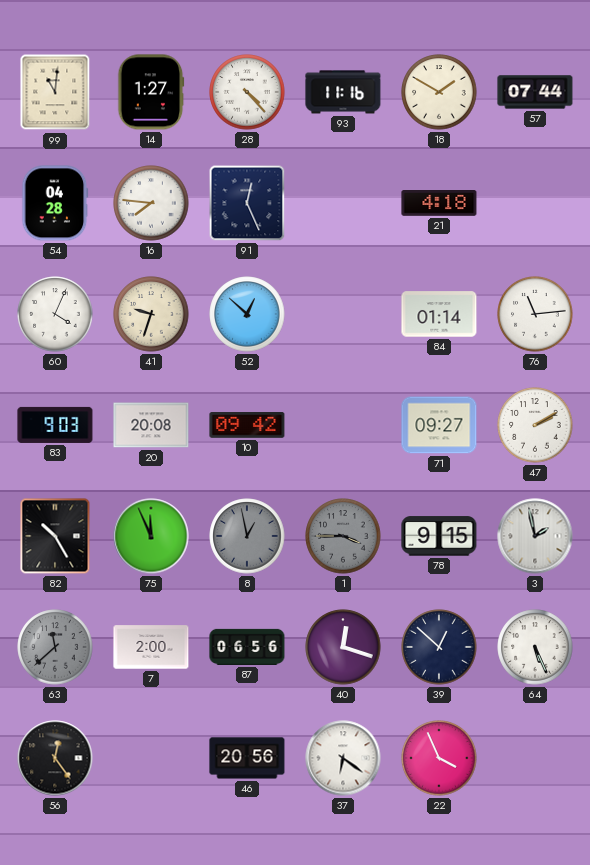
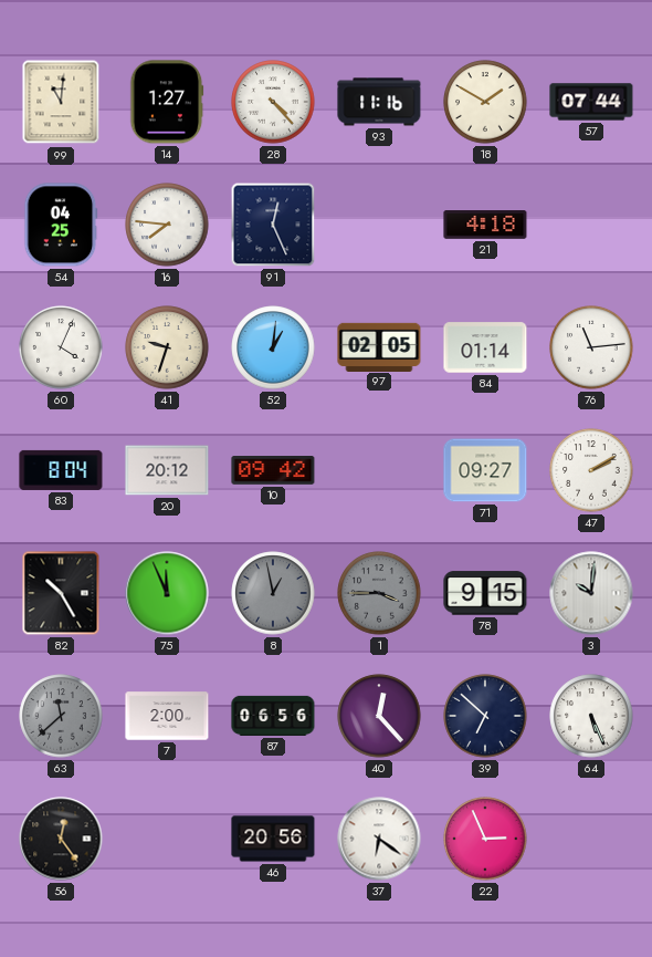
54: 04:28 -> 04:25 (61, 225)
52: 12:52 -> 1:01 (273, 347)
97: none -> 02:05 (379, 346)
83: 9:03 -> 8:04 (61, 470)
20: 20:08 -> 20:12 (167, 470)
3: 1:58 -> 10:01 (591, 593)
40: 12:18 -> 12:23 (379, 716)
39: 12:52 -> 6:52 (485, 716)
22: 3:56 -> 2:56 (485, 839)
